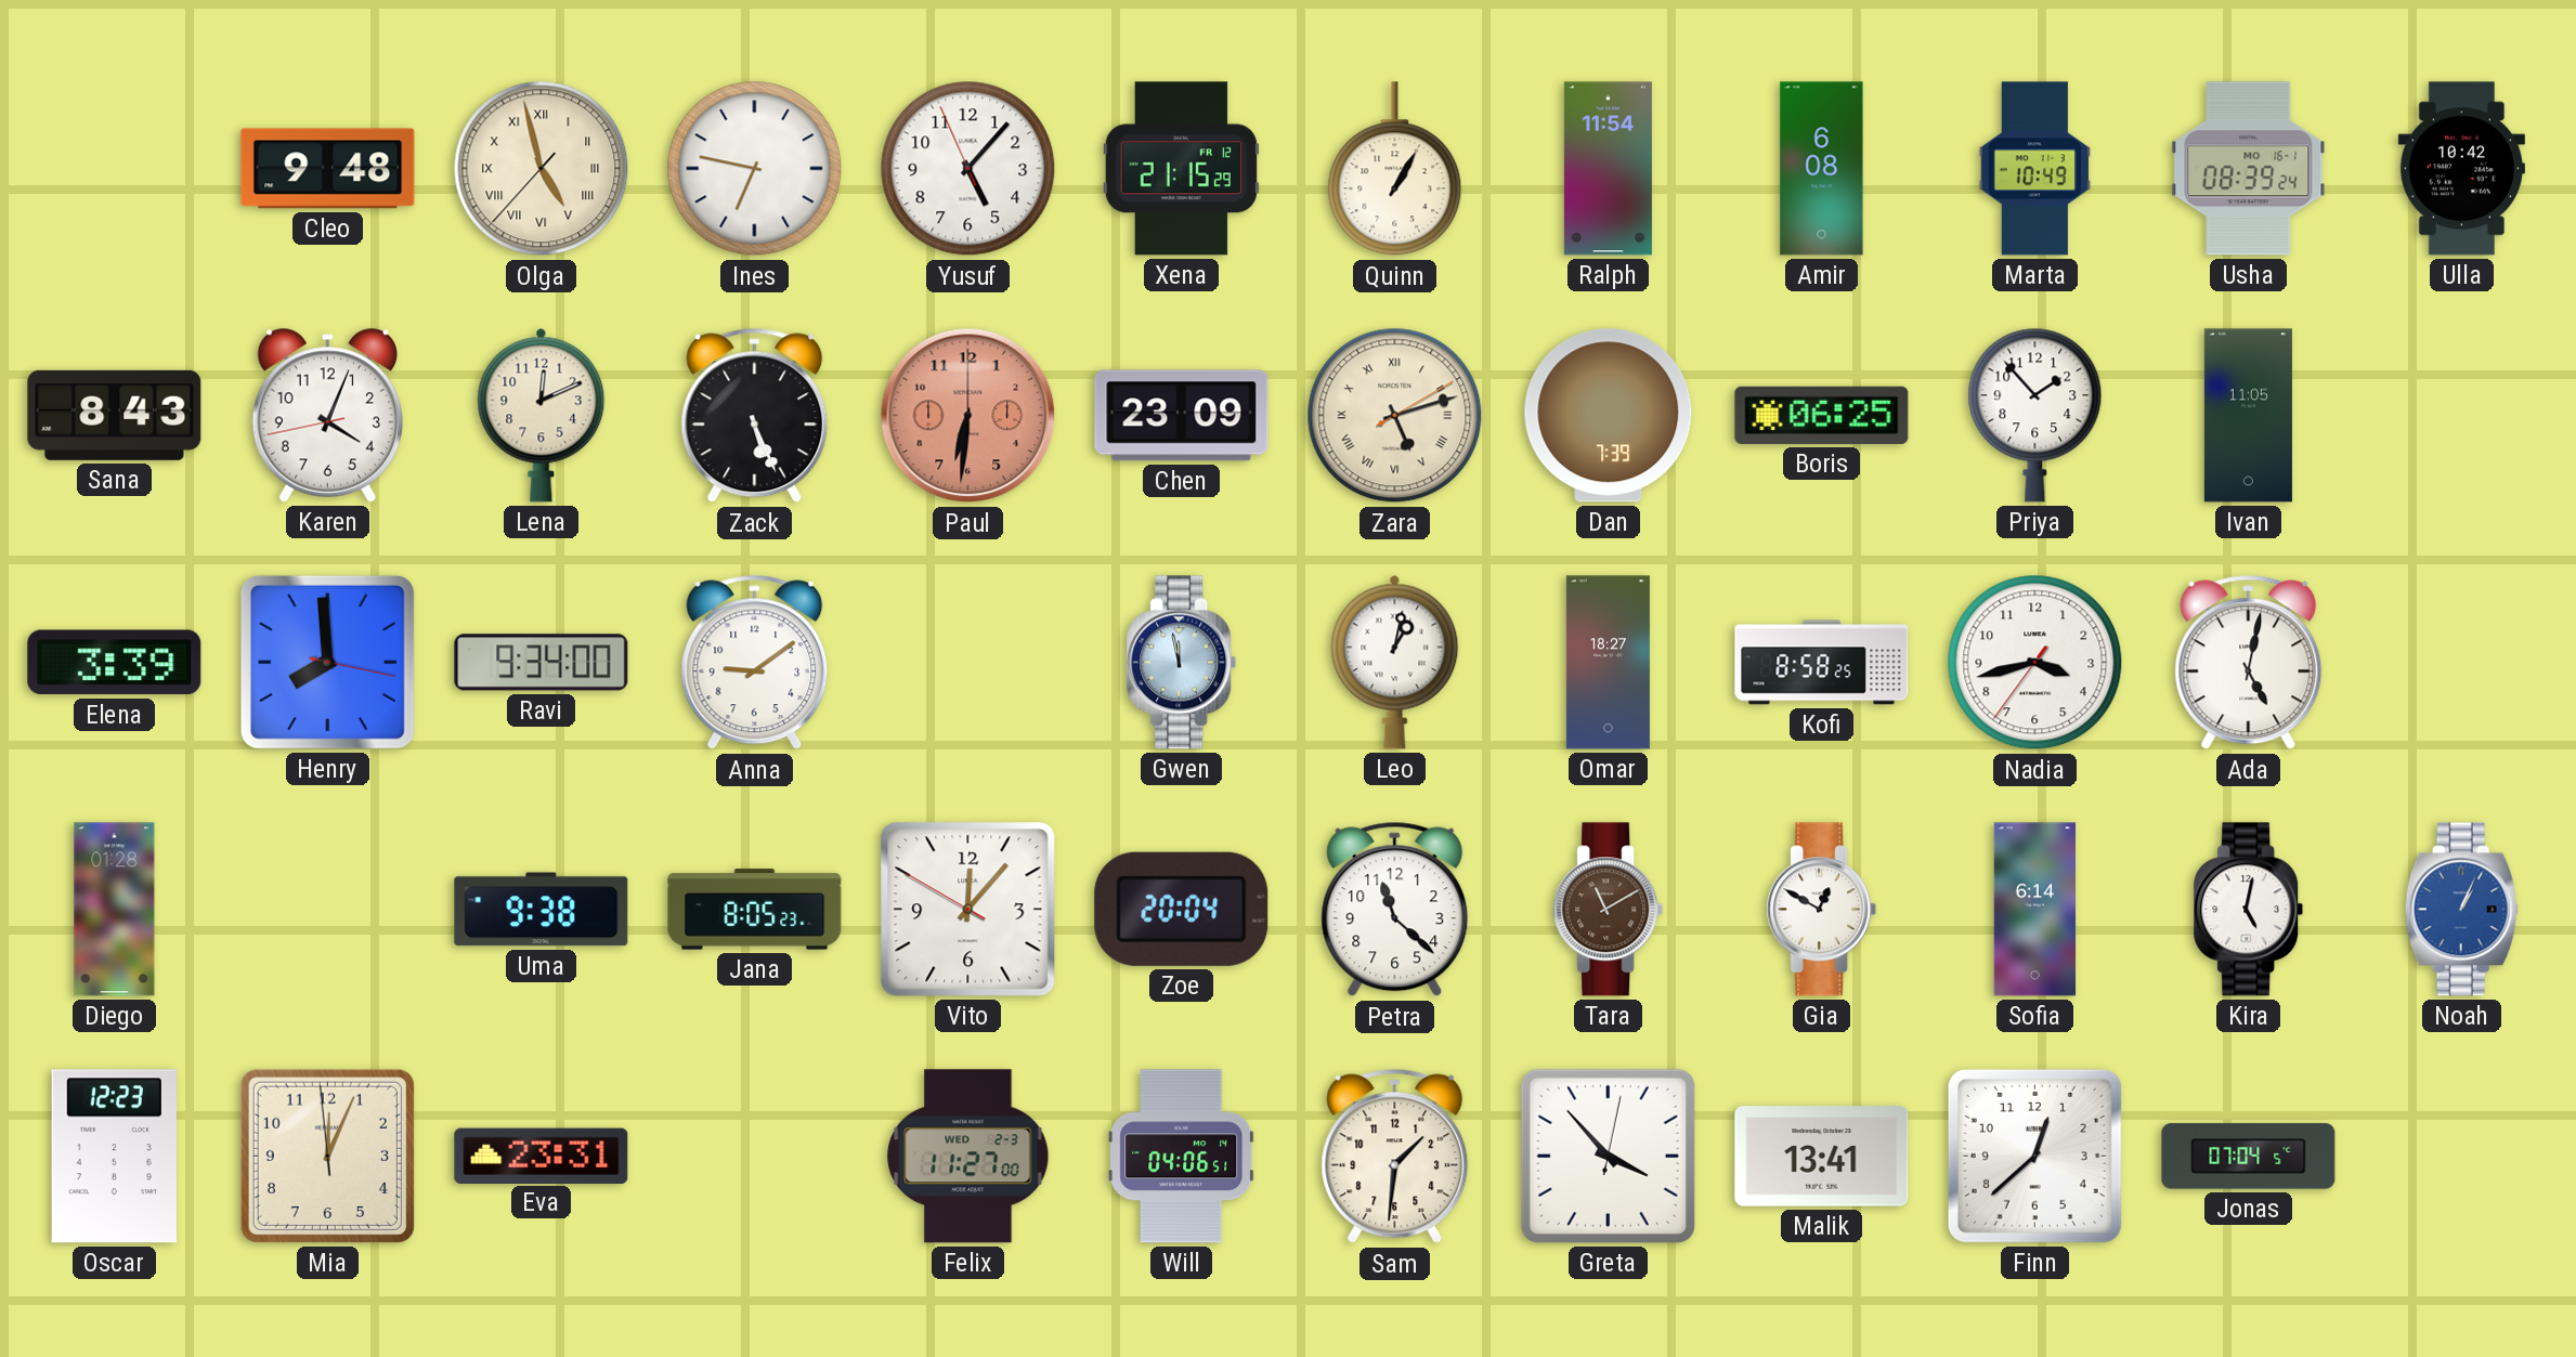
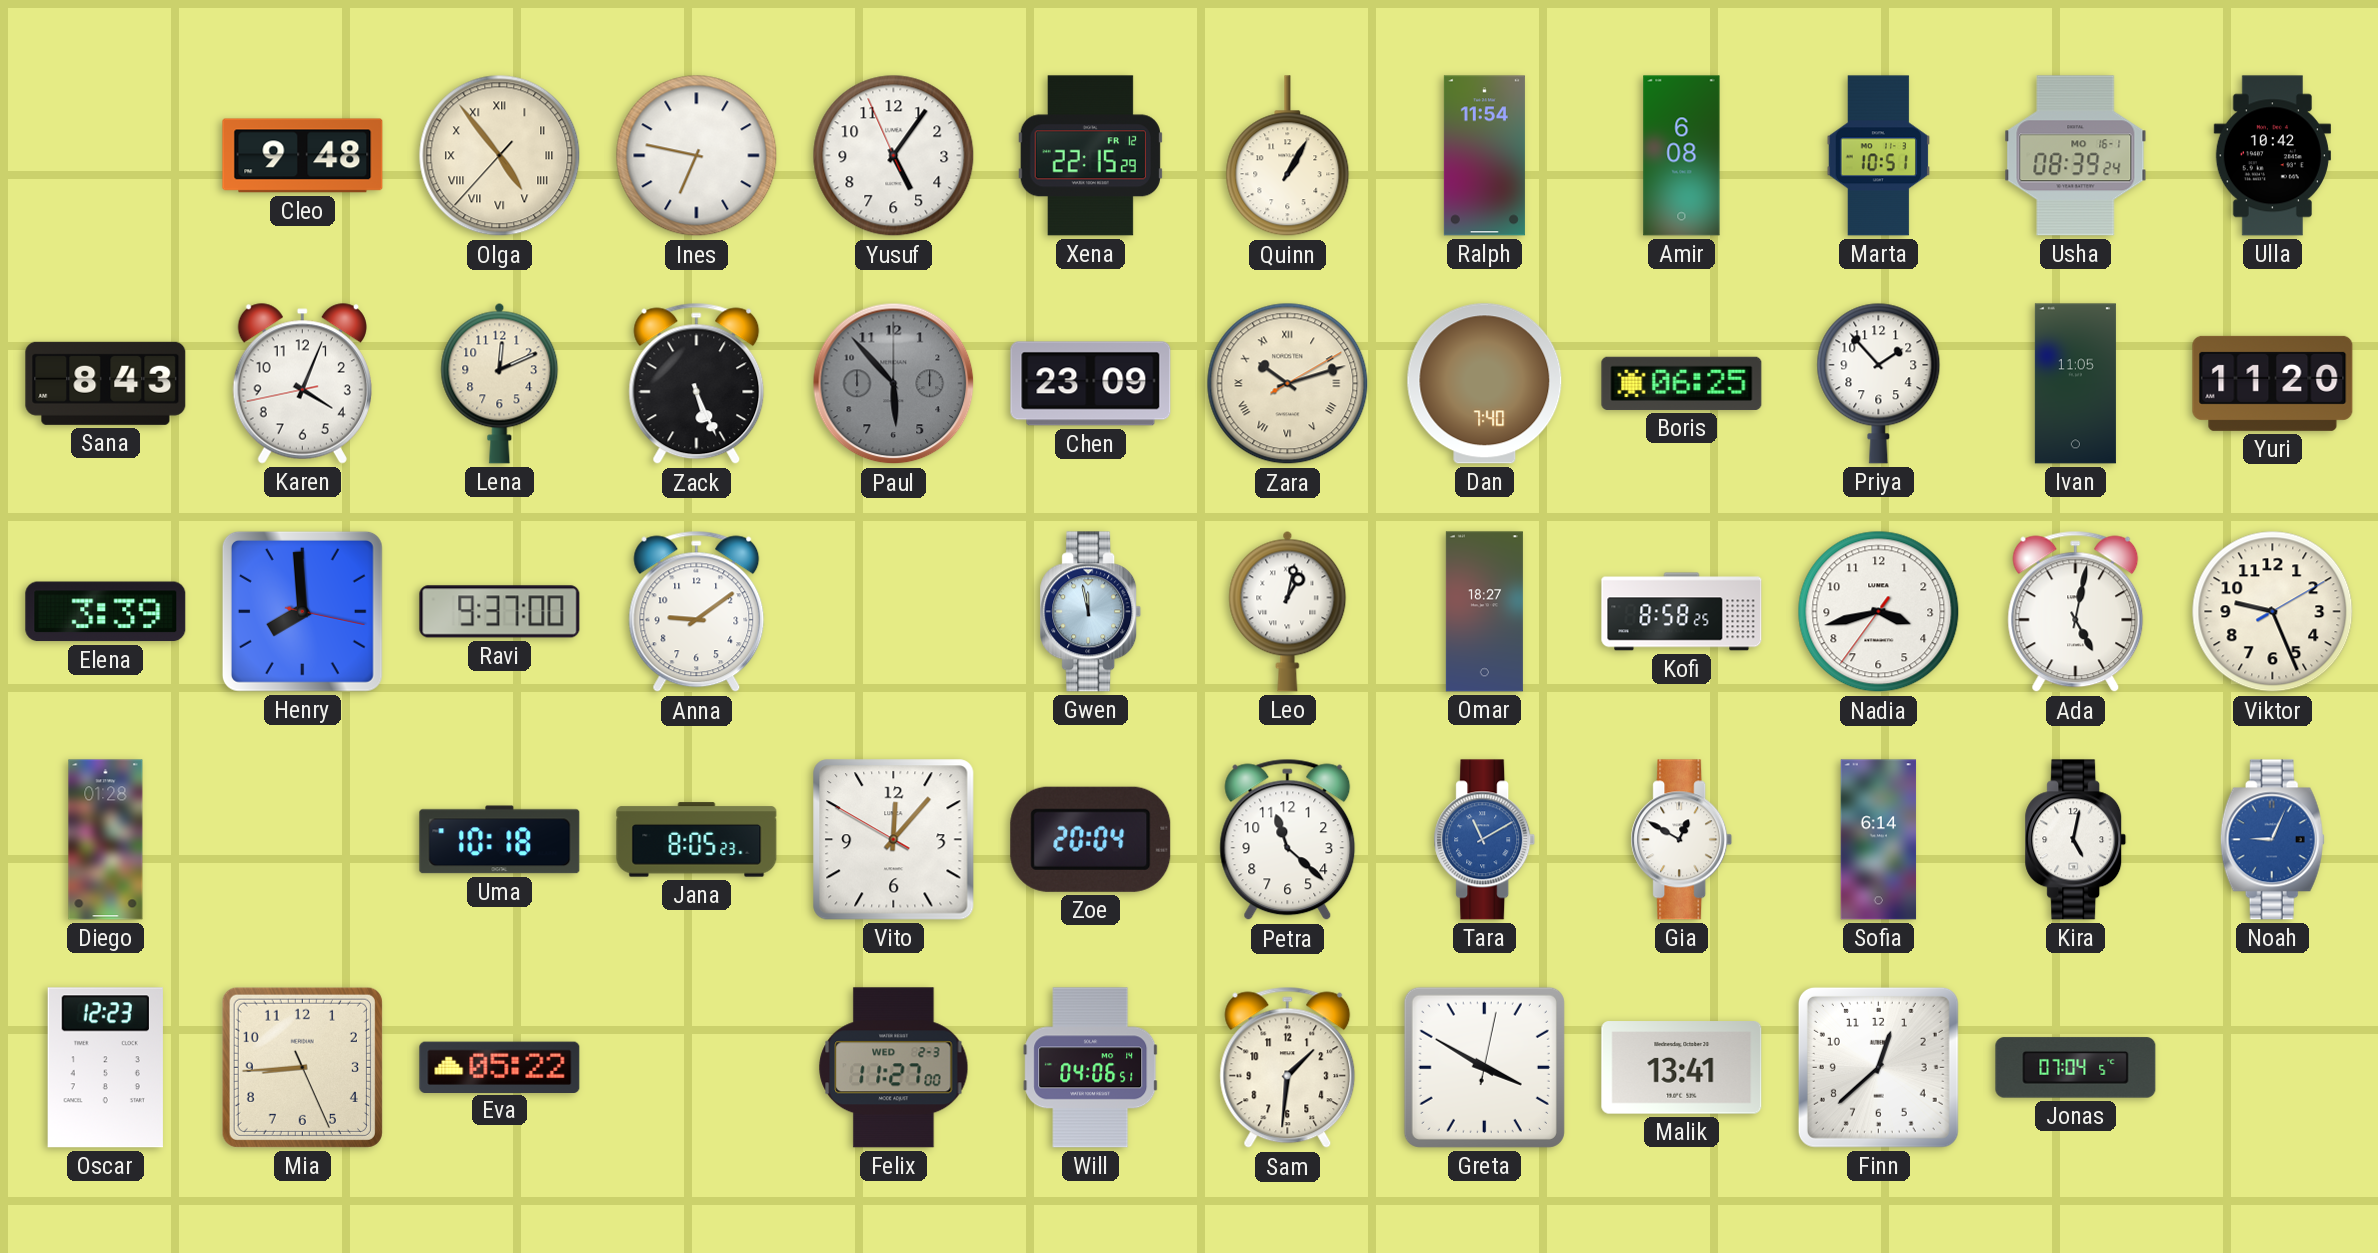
Olga: 4:57 -> 4:53 (500, 156)
Yusuf: 5:06 -> 5:05 (894, 156)
Xena: 21:15 -> 22:15 (1090, 156)
Marta: 10:49 -> 10:51 (1879, 156)
Paul: 6:31 -> 5:53 (894, 384)
Paul dial: salmon -> grey (894, 384)
Zara: 5:12 -> 10:12 (1288, 384)
Dan: 7:39 -> 7:40 (1485, 384)
Yuri: none -> 11:20 (2273, 383)
Ravi: 9:34 -> 9:37 (500, 612)
Viktor: none -> 9:26 (2273, 612)
Uma: 9:38 -> 10:18 (500, 840)
Tara dial: brown -> blue (1485, 840)
Noah: 1:04 -> 9:04 (2272, 840)
Mia: 12:03 -> 8:44 (302, 1067)
Eva: 23:31 -> 05:22 (500, 1067)
Greta: 3:53 -> 3:50 (1484, 1067)
